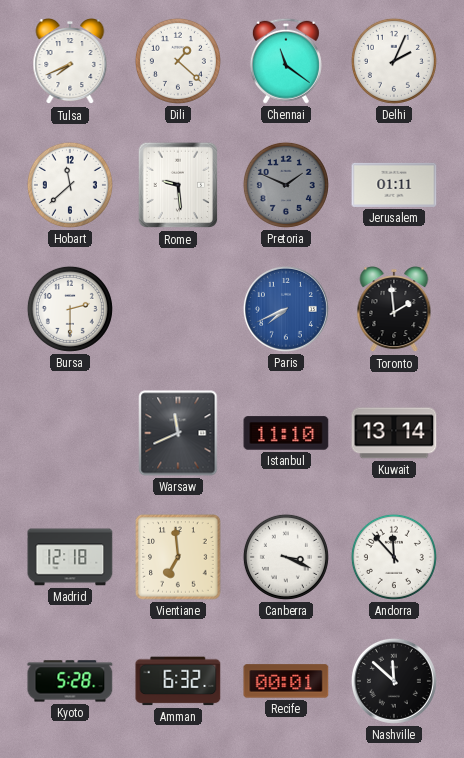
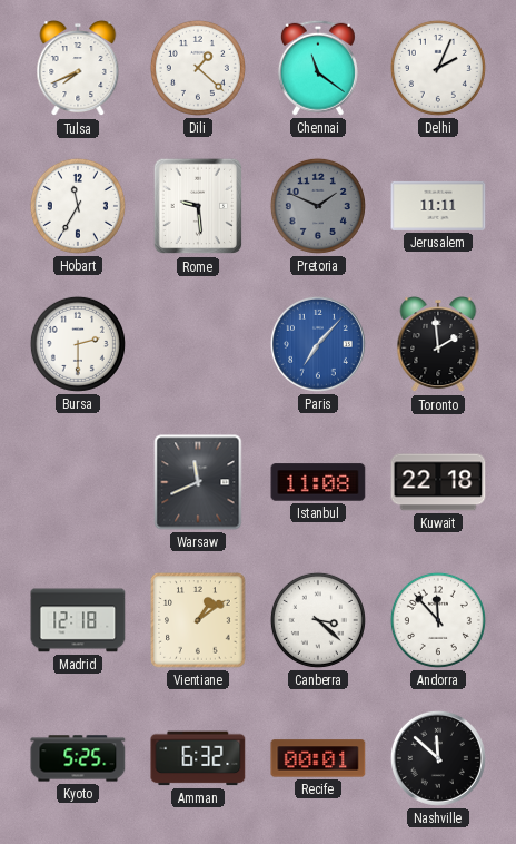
Hobart: 11:38 -> 11:35 (78, 206)
Jerusalem: 01:11 -> 11:11 (438, 206)
Paris: 7:41 -> 7:07 (318, 344)
Istanbul: 11:10 -> 11:08 (318, 482)
Kuwait: 13:14 -> 22:18 (438, 482)
Vientiane: 6:59 -> 1:09 (198, 620)
Canberra: 3:19 -> 3:22 (318, 620)
Kyoto: 5:28 -> 5:25 (78, 758)
